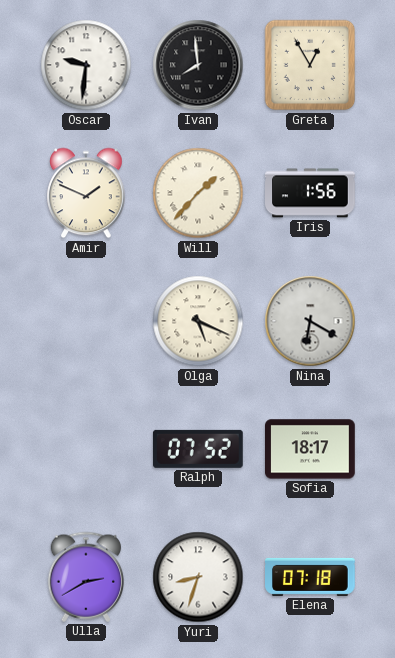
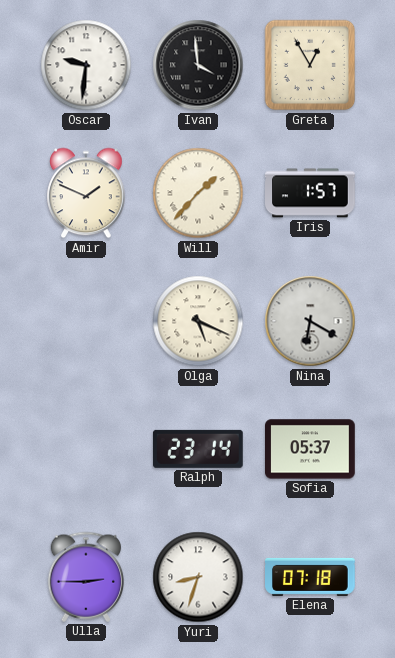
Ivan: 7:59 -> 3:59 (198, 65)
Iris: 1:56 -> 1:57 (310, 193)
Ralph: 07:52 -> 23:14 (198, 449)
Sofia: 18:17 -> 05:37 (311, 449)
Ulla: 2:40 -> 2:45 (85, 577)
